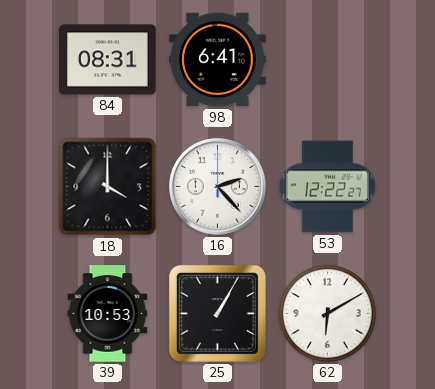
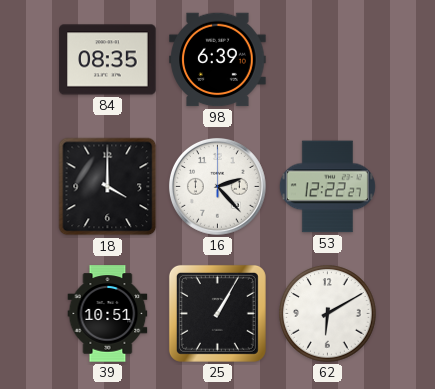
84: 08:31 -> 08:35 (108, 60)
98: 6:41 -> 6:39 (218, 60)
39: 10:53 -> 10:51 (108, 314)
